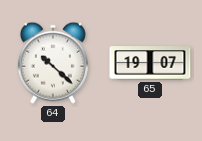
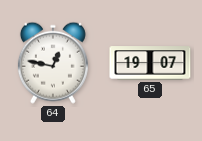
64: 10:22 -> 12:47 (53, 63)
